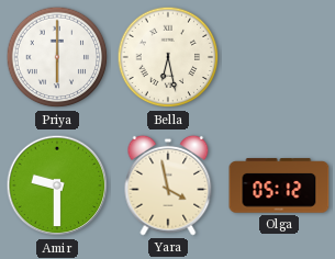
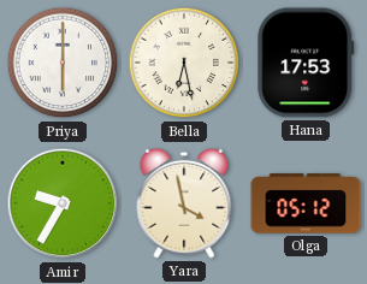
Hana: none -> 17:53 (306, 63)
Amir: 9:30 -> 9:35 (63, 203)
